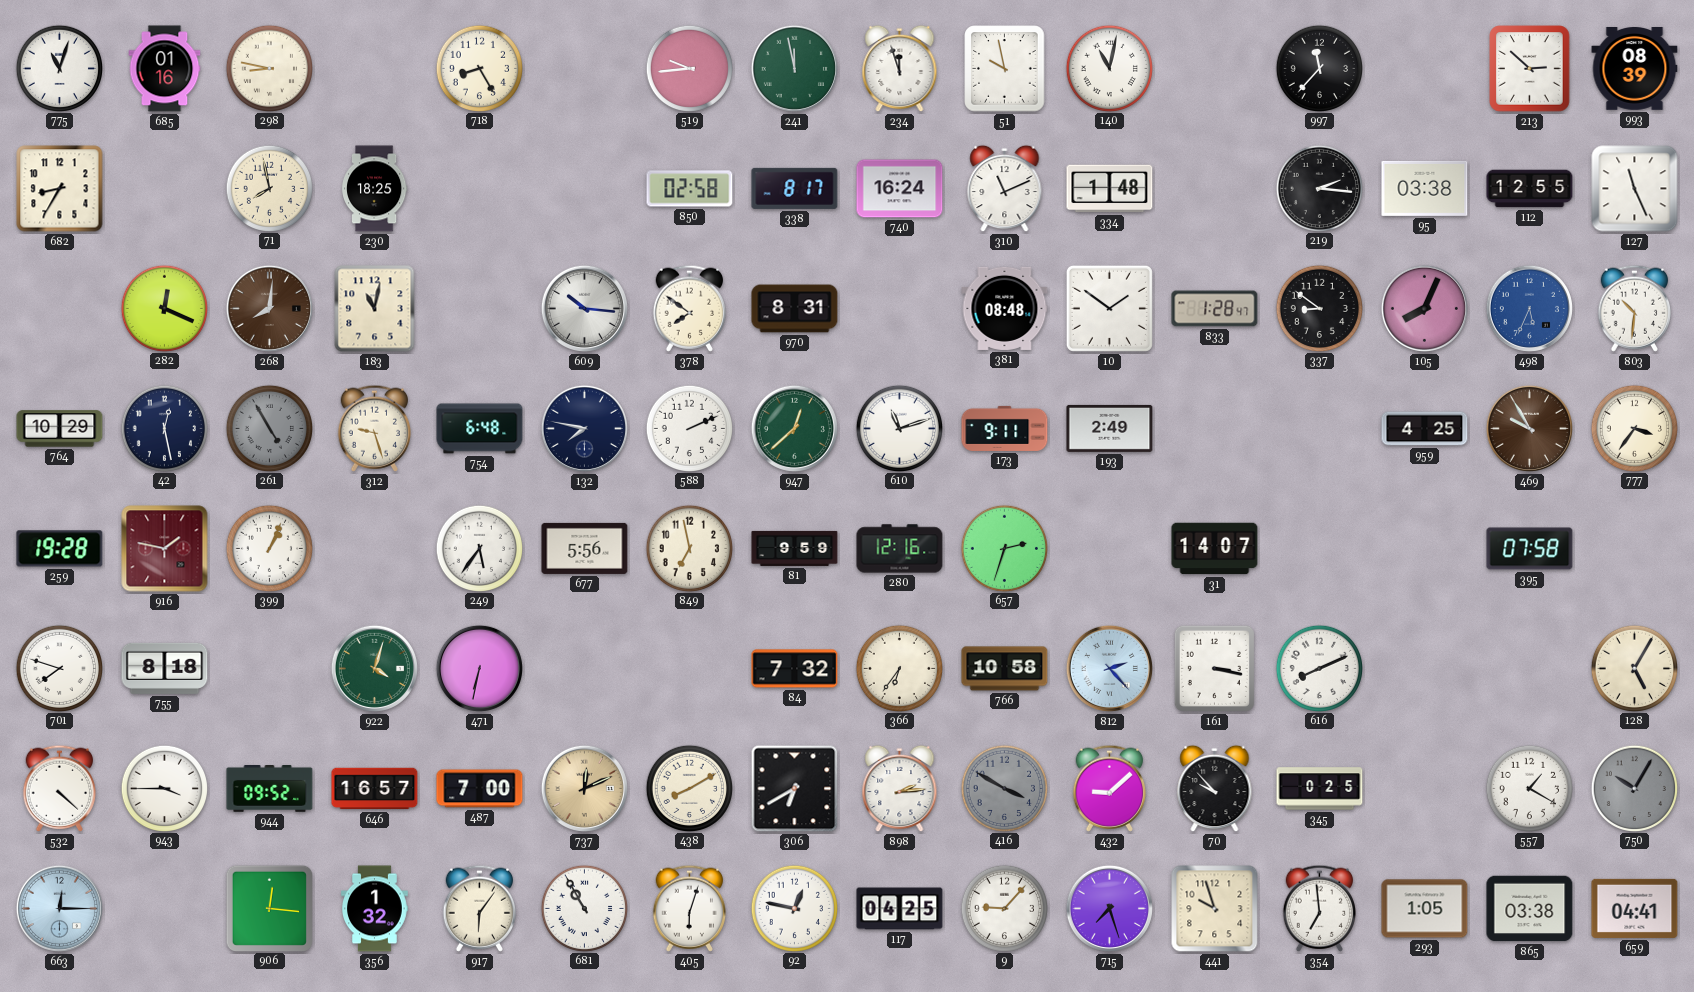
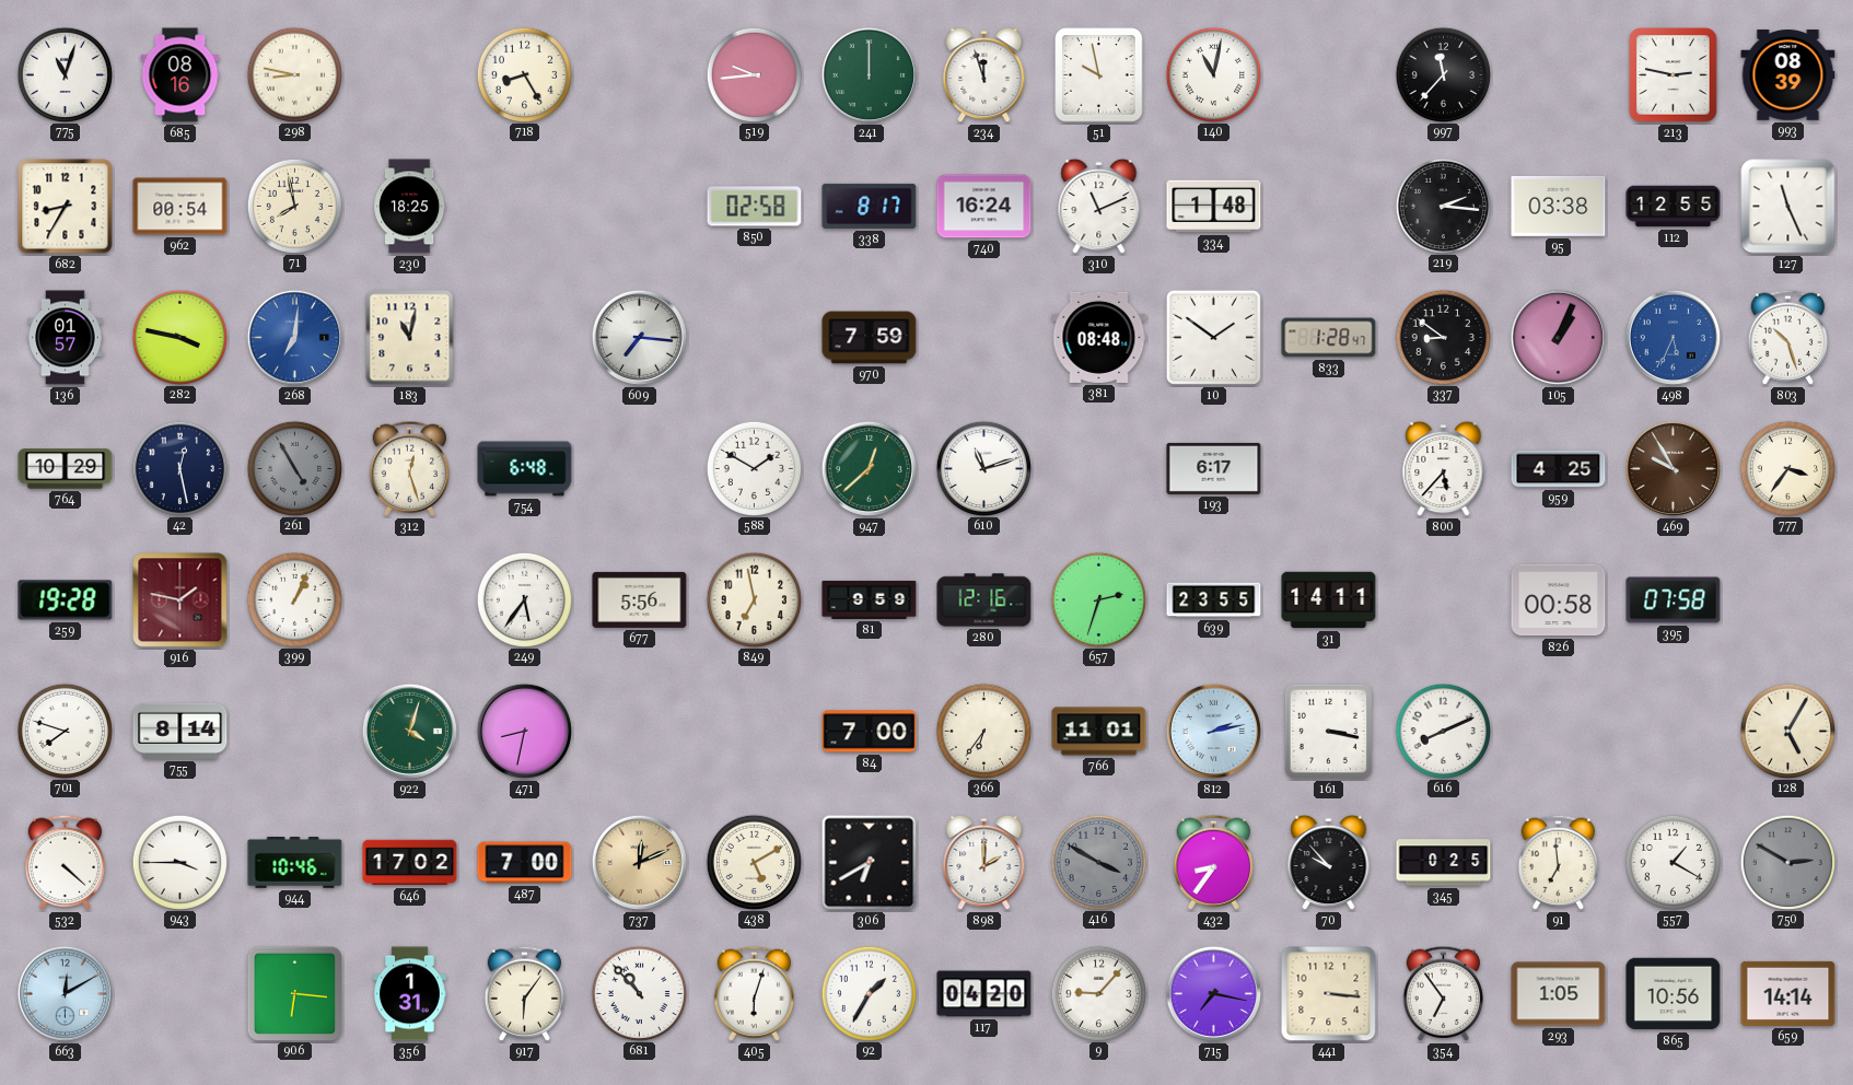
685: 01:16 -> 08:16 (180, 75)
241: 11:58 -> 12:00 (869, 74)
213: 2:52 -> 2:47 (1674, 75)
962: none -> 00:54 (180, 207)
136: none -> 01:57 (66, 338)
282: 12:19 -> 3:47 (179, 337)
268: 8:01 -> 7:01 (294, 337)
268 dial: brown -> blue (294, 337)
609: 10:16 -> 7:16 (639, 337)
378: 7:51 -> none (689, 308)
970: 8:31 -> 7:59 (870, 338)
105: 8:04 -> 1:04 (1558, 337)
803: 10:31 -> 10:27 (1787, 337)
312: 9:27 -> 12:27 (409, 468)
132: 7:47 -> none (584, 428)
588: 2:11 -> 1:50 (754, 468)
173: 9:11 -> none (1005, 428)
193: 2:49 -> 6:17 (1214, 468)
800: none -> 5:37 (1444, 469)
639: none -> 23:55 (1214, 600)
31: 14:07 -> 14:11 (1329, 600)
826: none -> 00:58 (1559, 600)
755: 8:18 -> 8:14 (180, 731)
471: 6:32 -> 8:32 (524, 731)
84: 7:32 -> 7:00 (870, 732)
766: 10:58 -> 11:01 (1099, 732)
812: 2:23 -> 2:13 (1213, 731)
944: 09:52 -> 10:46 (295, 863)
646: 16:57 -> 17:02 (410, 863)
438: 8:10 -> 5:10 (754, 862)
898: 2:14 -> 2:00 (984, 863)
432: 9:08 -> 8:36 (1213, 862)
91: none -> 6:59 (1558, 862)
750: 10:05 -> 2:50 (1787, 862)
663: 12:15 -> 12:10 (65, 993)
906: 12:16 -> 6:16 (294, 993)
356: 1:32 -> 1:31 (410, 994)
681: 10:55 -> 10:53 (639, 993)
92: 12:47 -> 1:35 (869, 993)
117: 04:25 -> 04:20 (984, 994)
715: 7:27 -> 7:17 (1213, 993)
441: 9:57 -> 3:16 (1329, 994)
354: 6:59 -> 6:54 (1443, 993)
865: 03:38 -> 10:56 (1674, 994)
659: 04:41 -> 14:14 (1788, 993)
